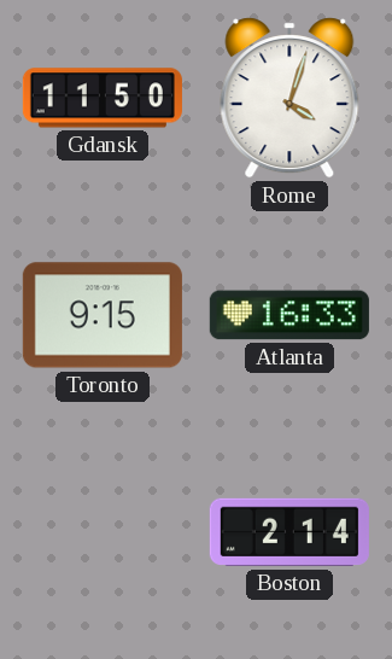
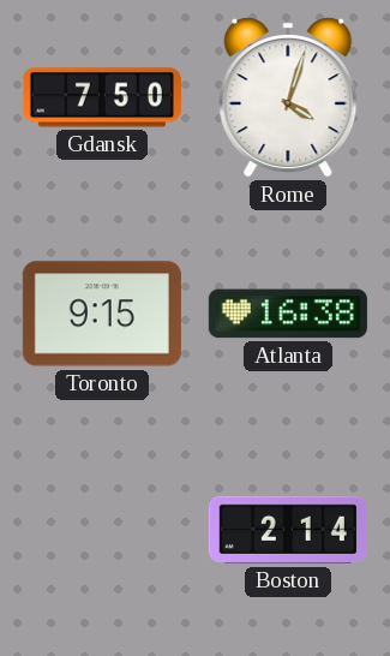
Gdansk: 11:50 -> 7:50 (102, 97)
Atlanta: 16:33 -> 16:38 (288, 314)
